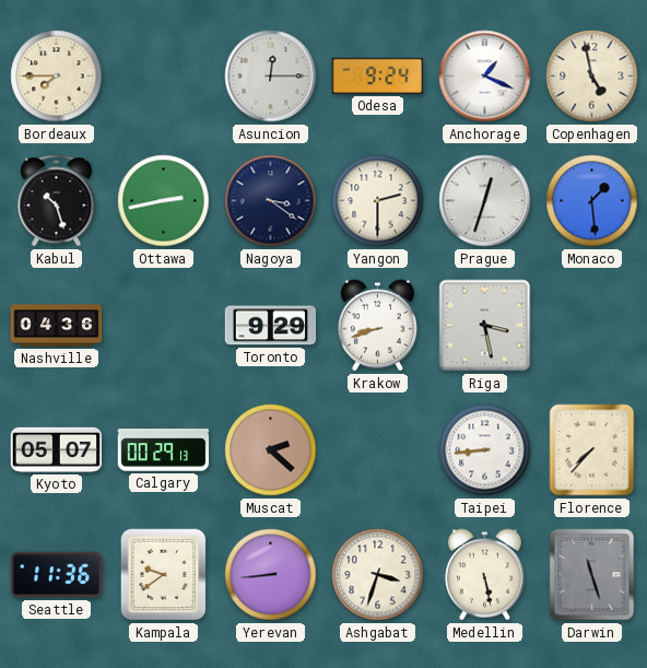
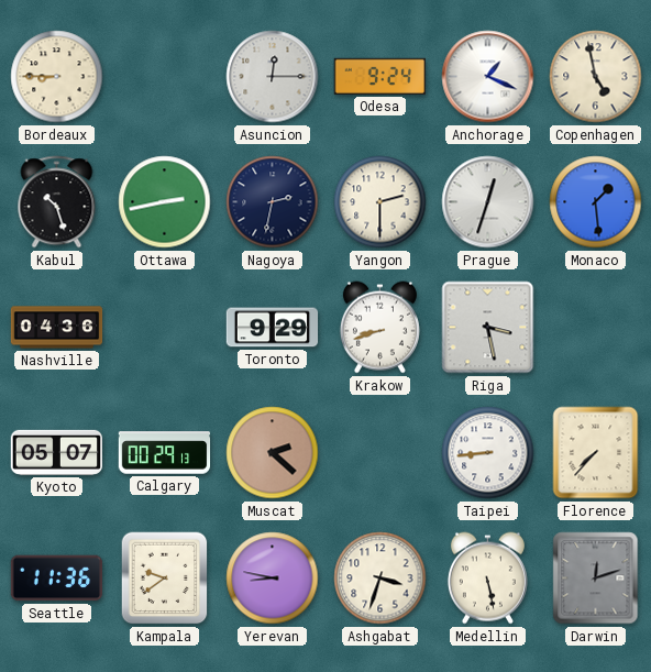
Bordeaux: 7:45 -> 8:45 (57, 77)
Nagoya: 3:21 -> 2:32 (273, 202)
Yerevan: 8:44 -> 8:47 (273, 579)
Darwin: 11:27 -> 12:12 (596, 579)
